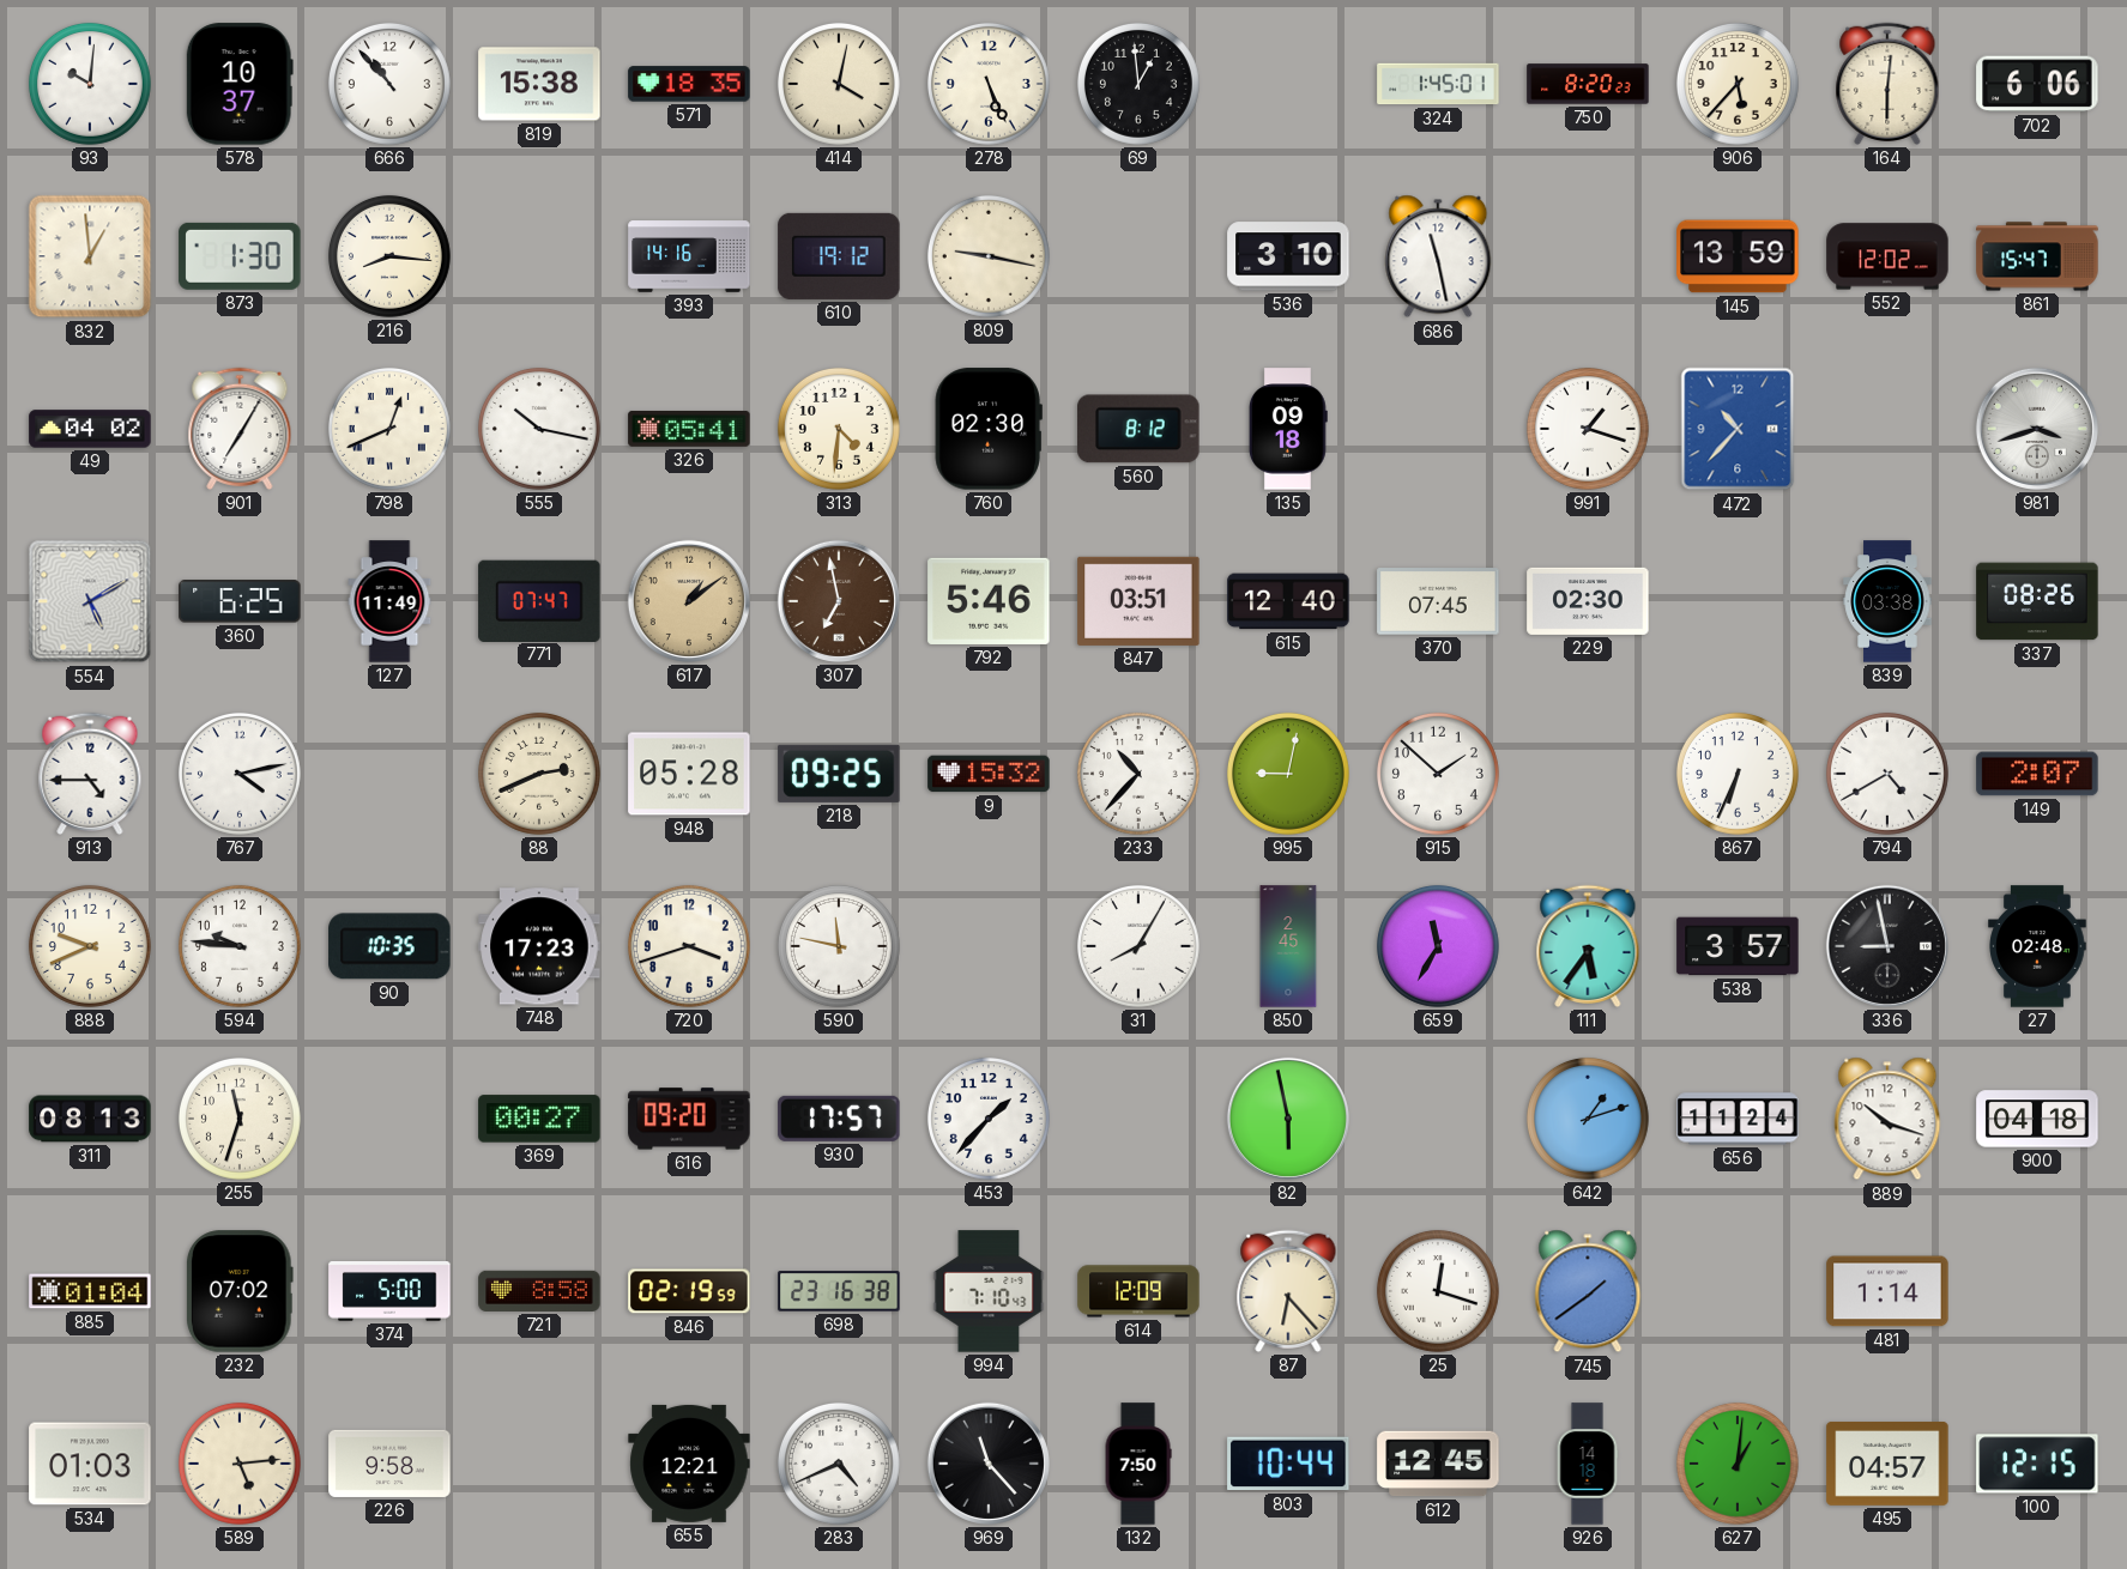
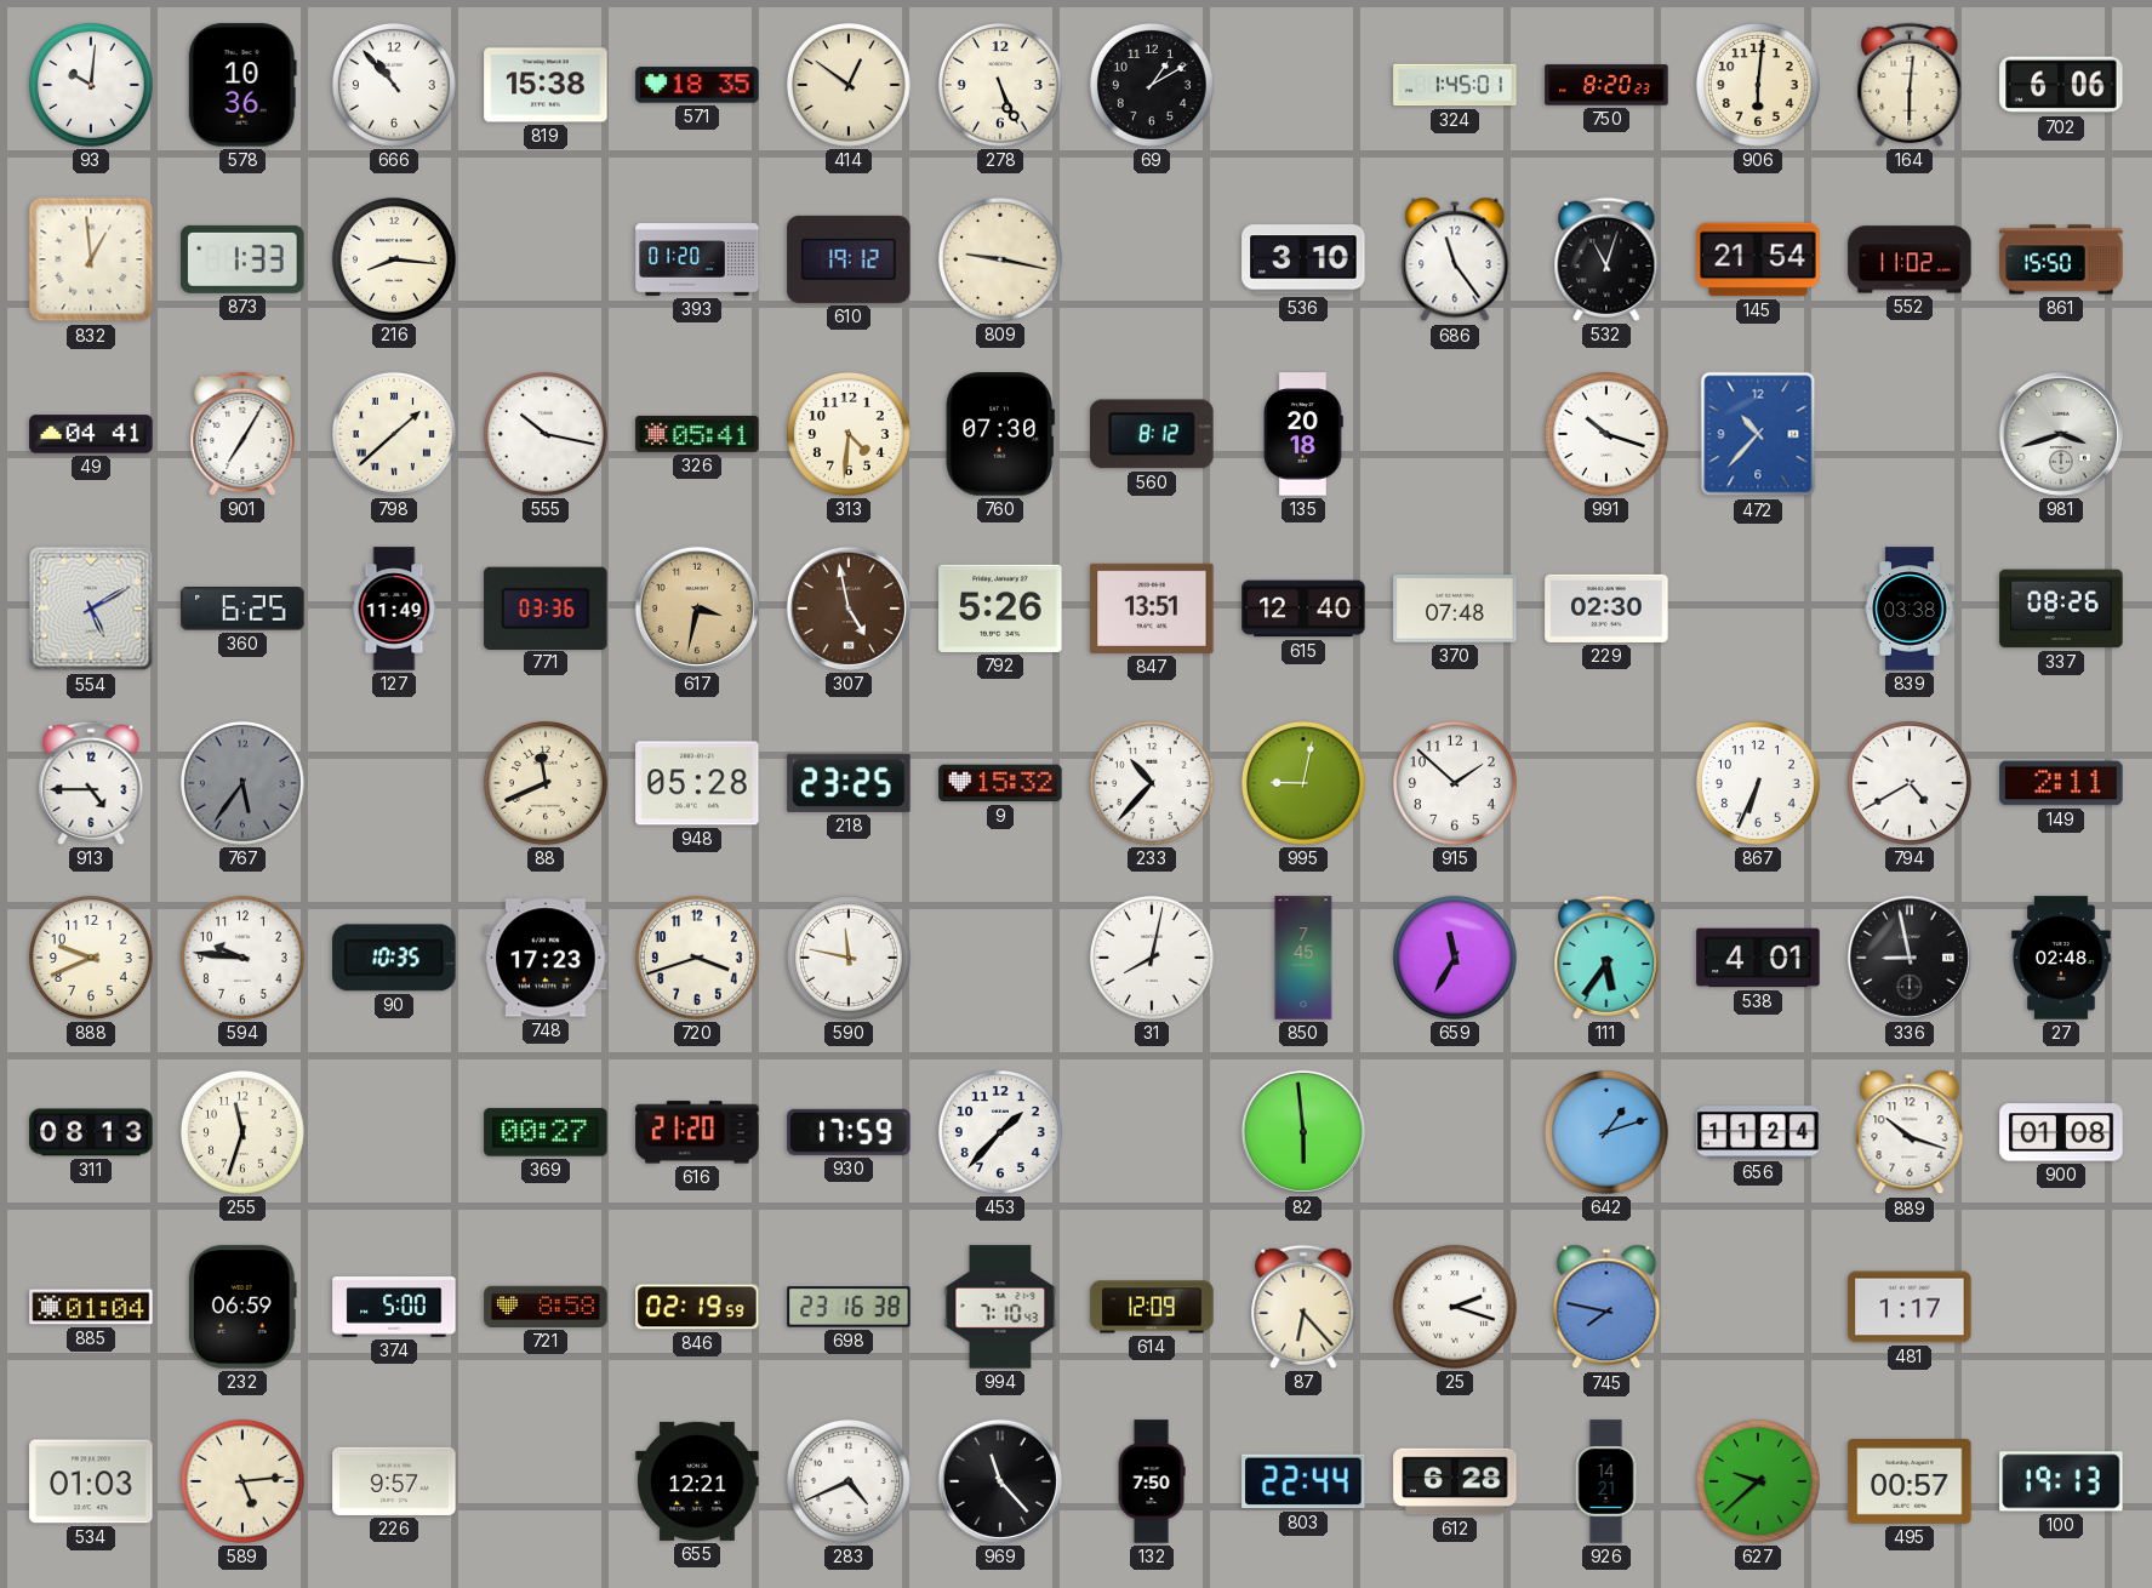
578: 10:37 -> 10:36 (242, 85)
414: 4:02 -> 12:51 (849, 85)
69: 12:59 -> 1:10 (1152, 85)
906: 5:37 -> 6:01 (1758, 85)
873: 1:30 -> 1:33 (242, 259)
393: 14:16 -> 01:20 (697, 259)
686: 11:28 -> 11:24 (1455, 259)
532: none -> 11:03 (1606, 259)
145: 13:59 -> 21:54 (1758, 259)
552: 12:02 -> 11:02 (1910, 259)
861: 15:47 -> 15:50 (2061, 259)
49: 04:02 -> 04:41 (91, 434)
798: 12:41 -> 1:38 (394, 434)
760: 02:30 -> 07:30 (1000, 434)
135: 09:18 -> 20:18 (1303, 434)
991: 1:18 -> 10:18 (1606, 434)
771: 07:47 -> 03:36 (546, 607)
617: 1:09 -> 3:32 (697, 609)
307: 6:58 -> 4:58 (849, 609)
792: 5:46 -> 5:26 (1000, 609)
847: 03:51 -> 13:51 (1152, 609)
370: 07:45 -> 07:48 (1455, 609)
767: 4:13 -> 5:36 (242, 783)
767 dial: white -> grey (242, 783)
88: 2:41 -> 11:41 (546, 783)
218: 09:25 -> 23:25 (849, 783)
149: 2:07 -> 2:11 (2061, 783)
31: 8:05 -> 8:02 (1152, 958)
850: 2:45 -> 7:45 (1303, 958)
538: 3:57 -> 4:01 (1758, 958)
616: 09:20 -> 21:20 (697, 1132)
930: 17:57 -> 17:59 (849, 1132)
82: 5:58 -> 5:59 (1303, 1132)
900: 04:18 -> 01:08 (2061, 1132)
232: 07:02 -> 06:59 (242, 1307)
25: 12:18 -> 2:18 (1455, 1307)
745: 1:39 -> 7:47 (1606, 1307)
481: 1:14 -> 1:17 (1910, 1307)
226: 9:58 -> 9:57 (394, 1481)
803: 10:44 -> 22:44 (1303, 1481)
612: 12:45 -> 6:28 (1455, 1481)
926: 14:18 -> 14:21 (1606, 1481)
627: 1:01 -> 9:38 (1758, 1481)
495: 04:57 -> 00:57 (1910, 1483)
100: 12:15 -> 19:13 (2061, 1481)
